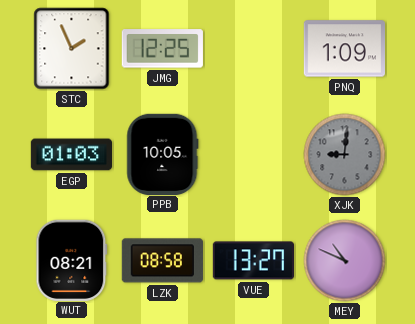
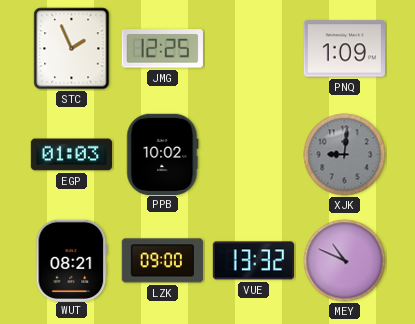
PPB: 10:05 -> 10:02 (163, 154)
LZK: 08:58 -> 09:00 (162, 261)
VUE: 13:27 -> 13:32 (253, 261)
